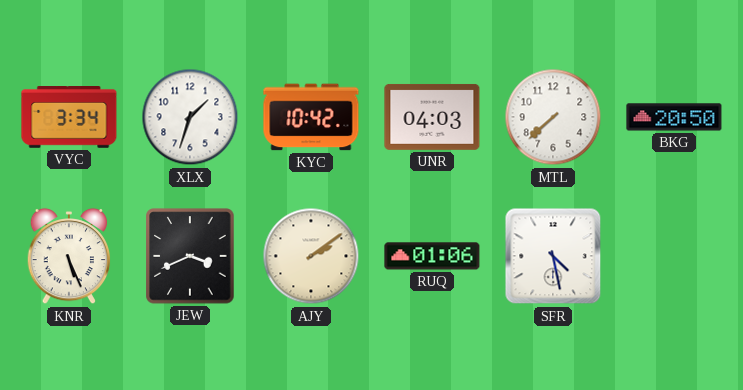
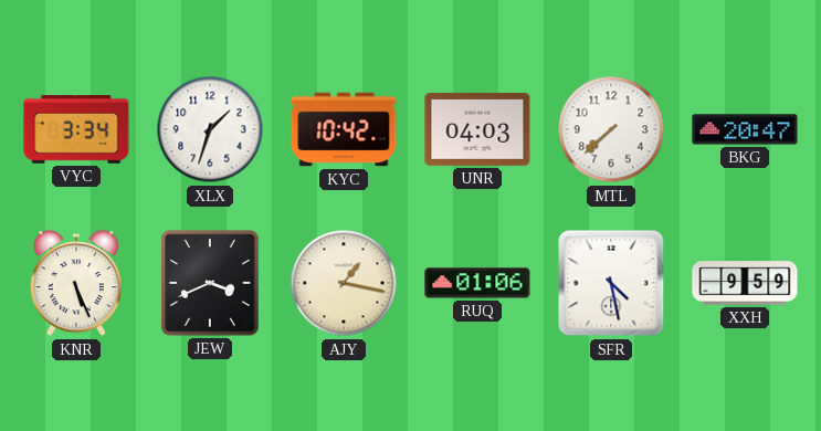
BKG: 20:50 -> 20:47 (745, 129)
AJY: 2:09 -> 1:17 (344, 283)
XXH: none -> 9:59 (745, 283)
